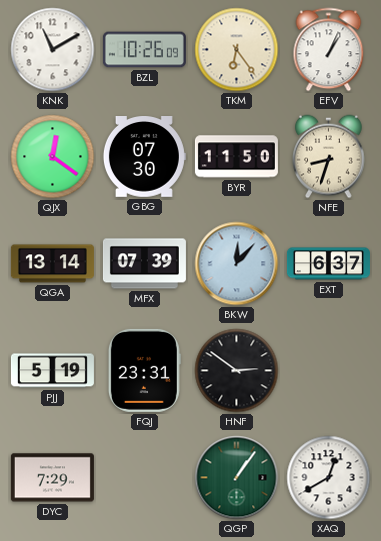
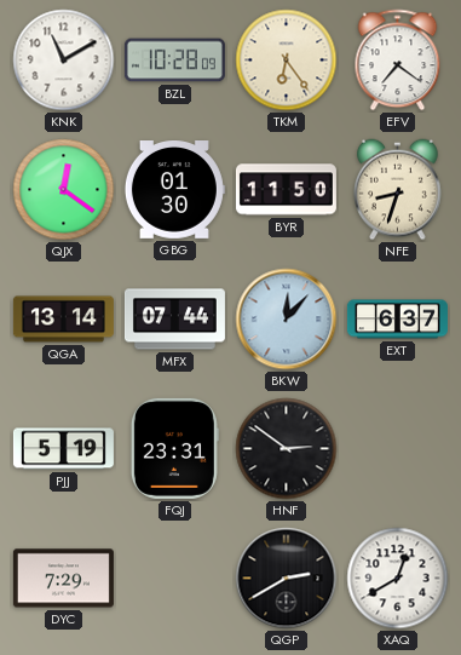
BZL: 10:26 -> 10:28 (174, 61)
EFV: 1:04 -> 7:21 (398, 61)
GBG: 07:30 -> 01:30 (174, 190)
MFX: 07:39 -> 07:44 (174, 320)
QGP: 1:06 -> 2:40 (287, 579)
QGP dial: green -> black (287, 579)
